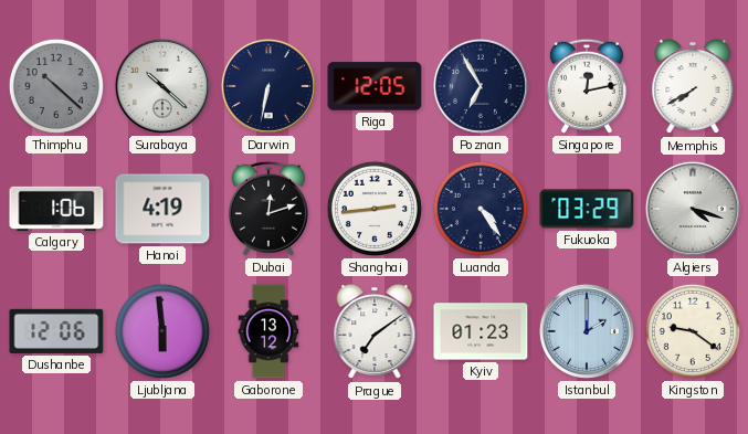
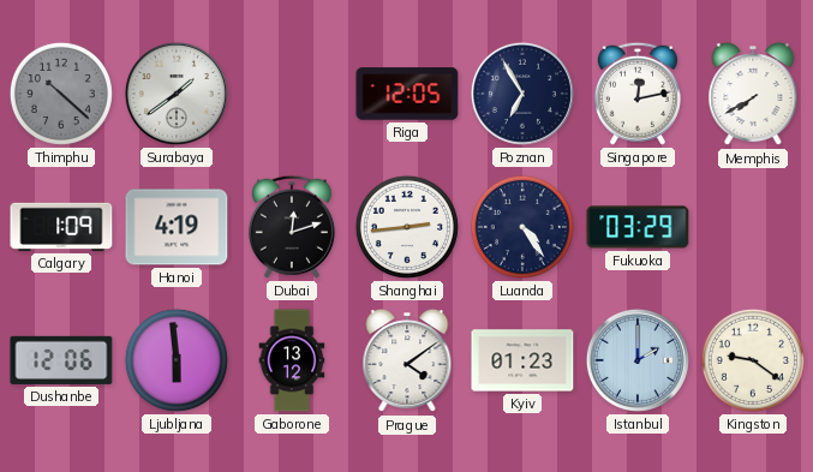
Surabaya: 10:22 -> 1:39 (177, 94)
Darwin: 6:32 -> none (268, 86)
Calgary: 1:06 -> 1:09 (61, 227)
Algiers: 4:18 -> none (693, 209)
Prague: 7:09 -> 4:09 (407, 362)
